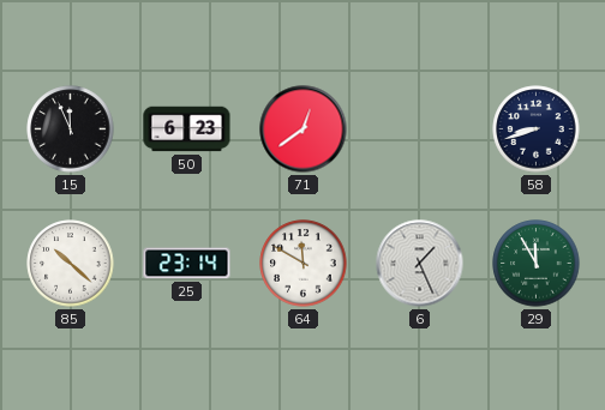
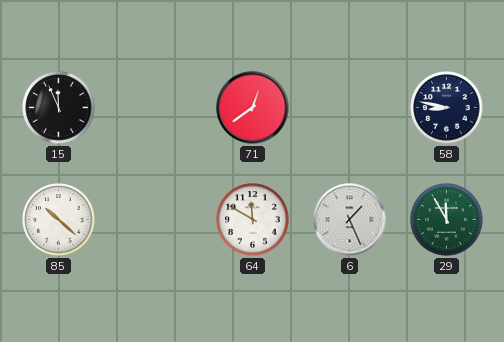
50: 6:23 -> none (187, 129)
58: 8:42 -> 8:47 (447, 108)
25: 23:14 -> none (187, 264)
